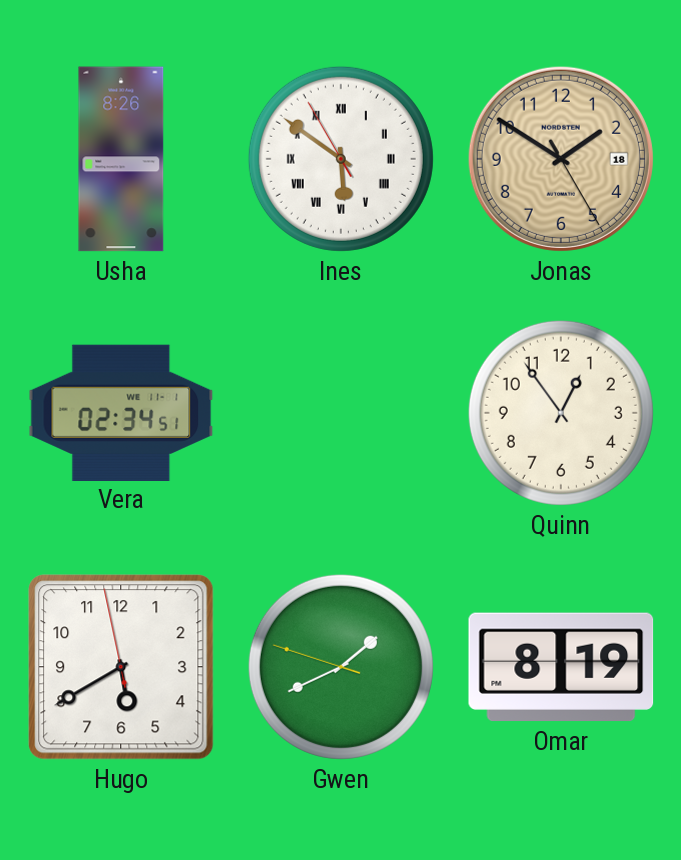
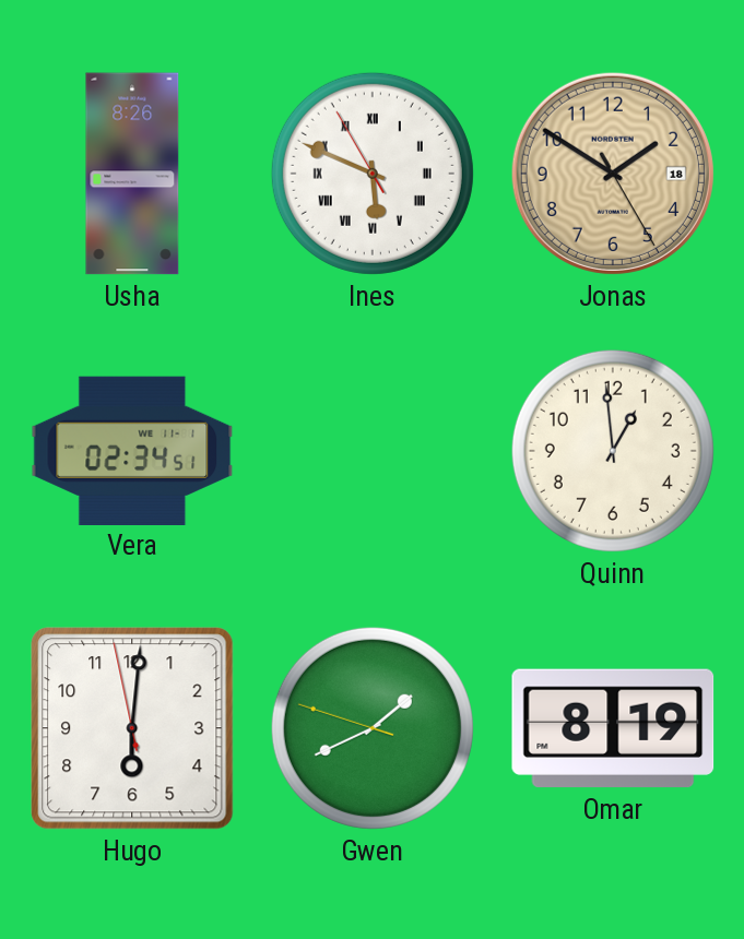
Ines: 5:50 -> 5:48 (373, 174)
Quinn: 12:54 -> 12:59 (613, 451)
Hugo: 5:39 -> 6:00 (132, 728)
